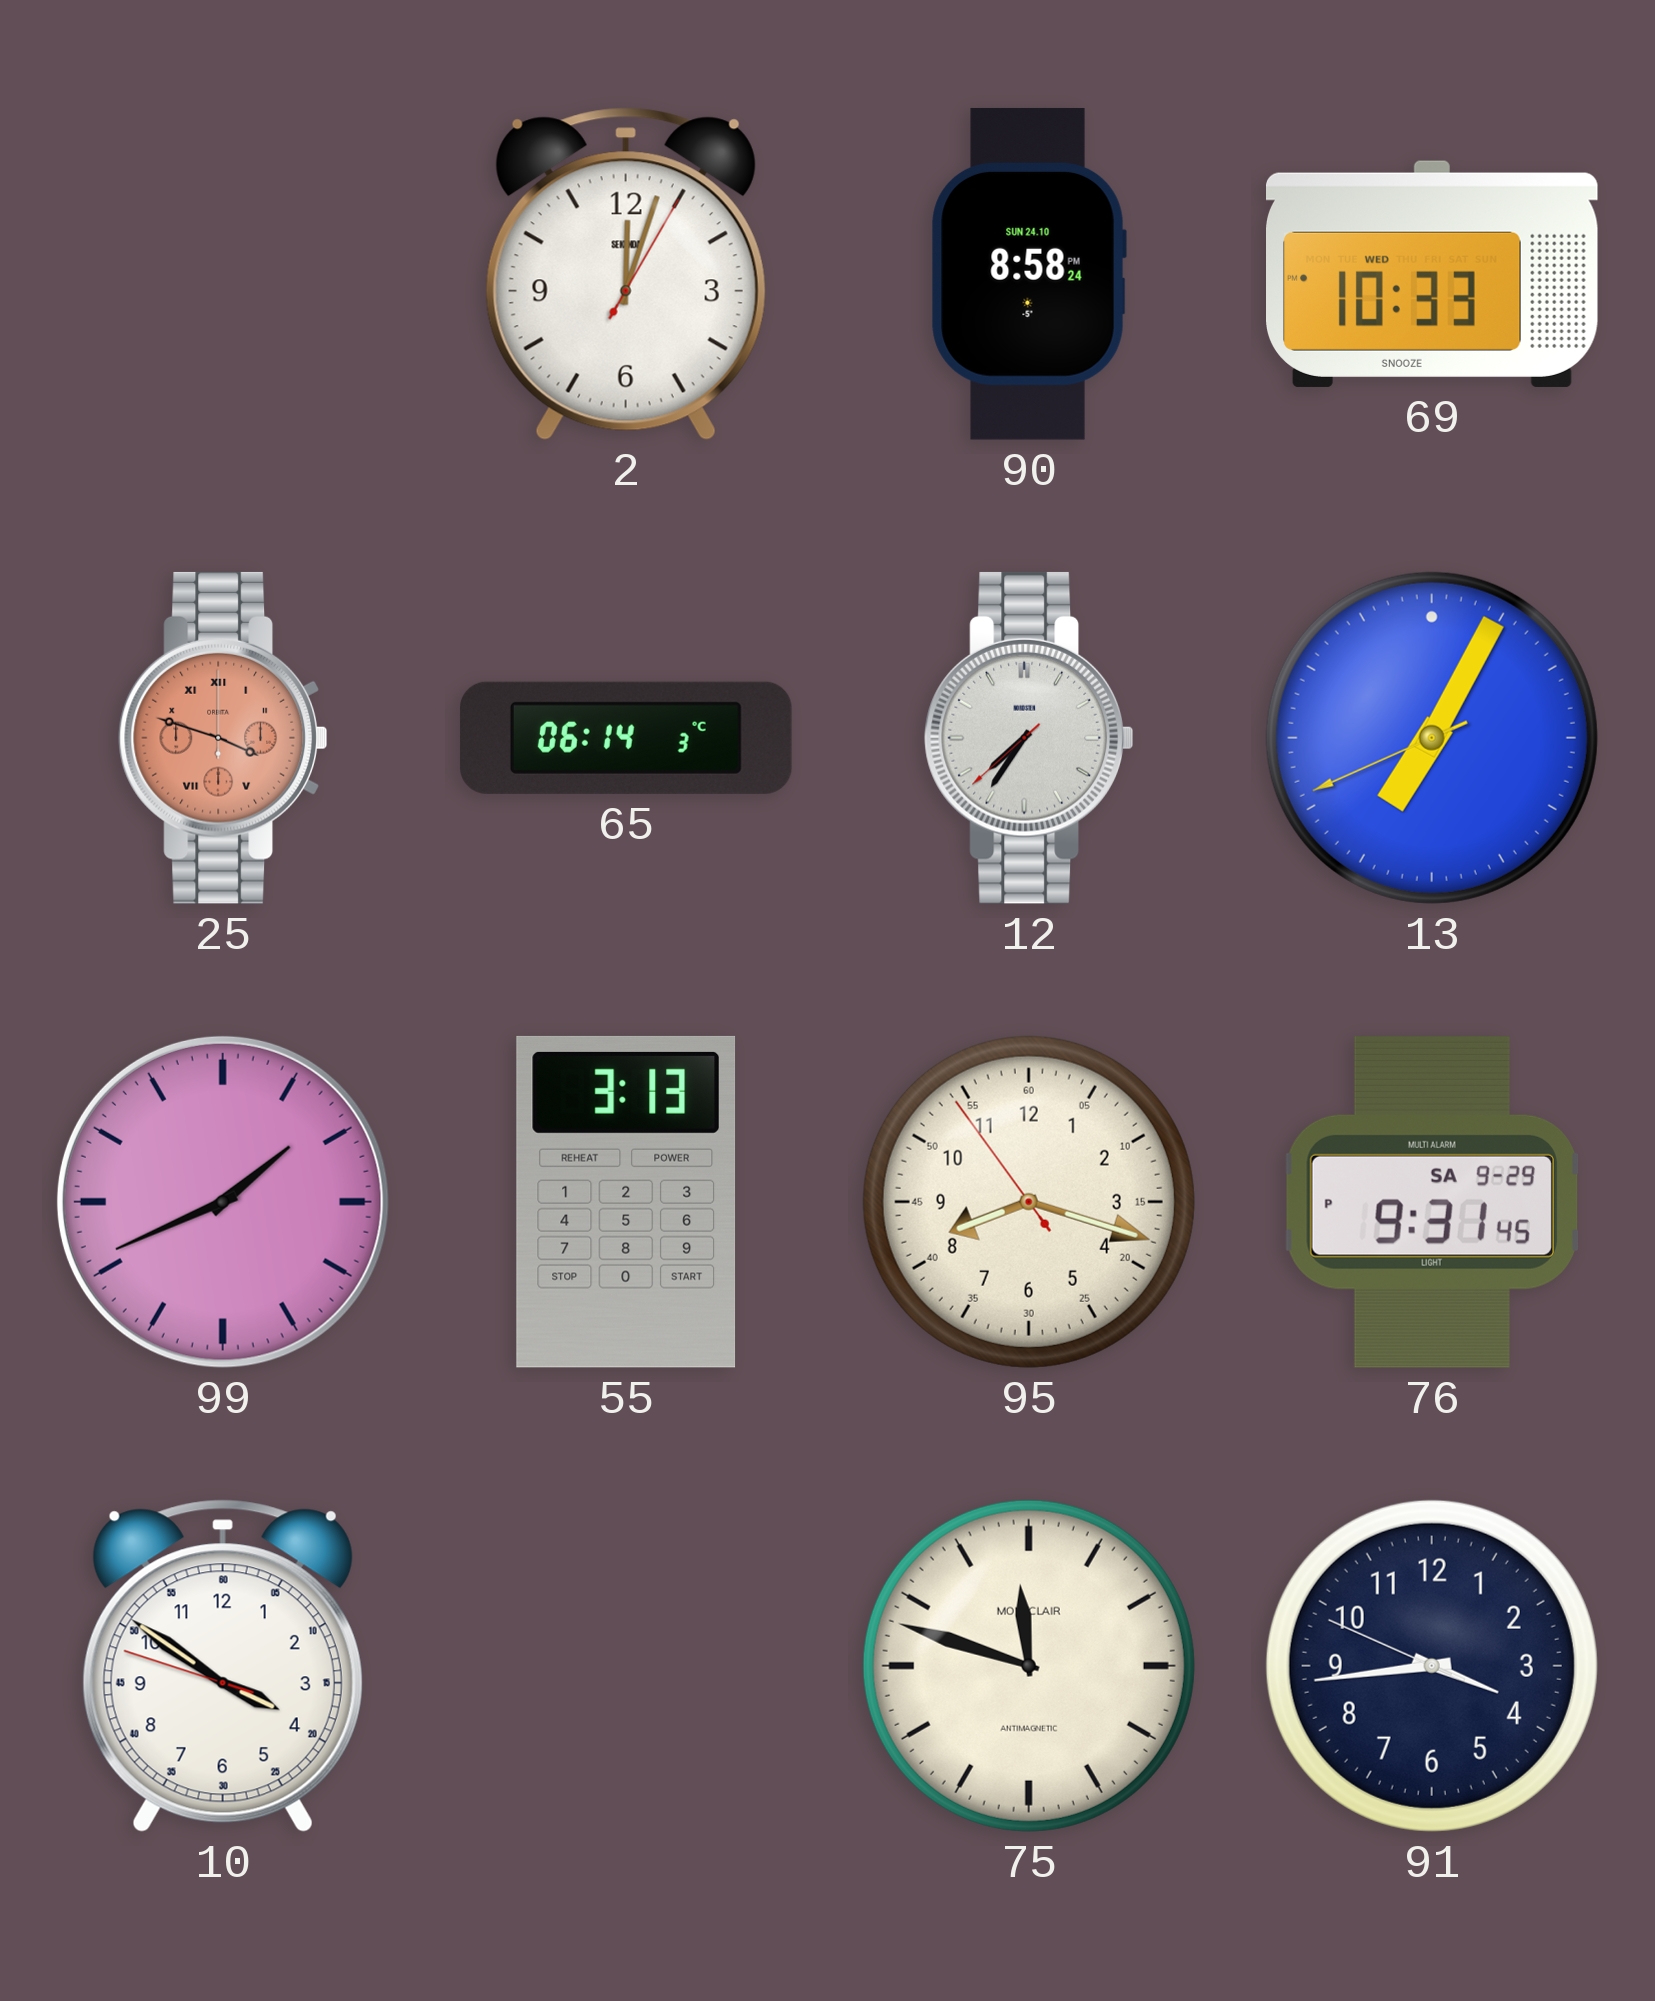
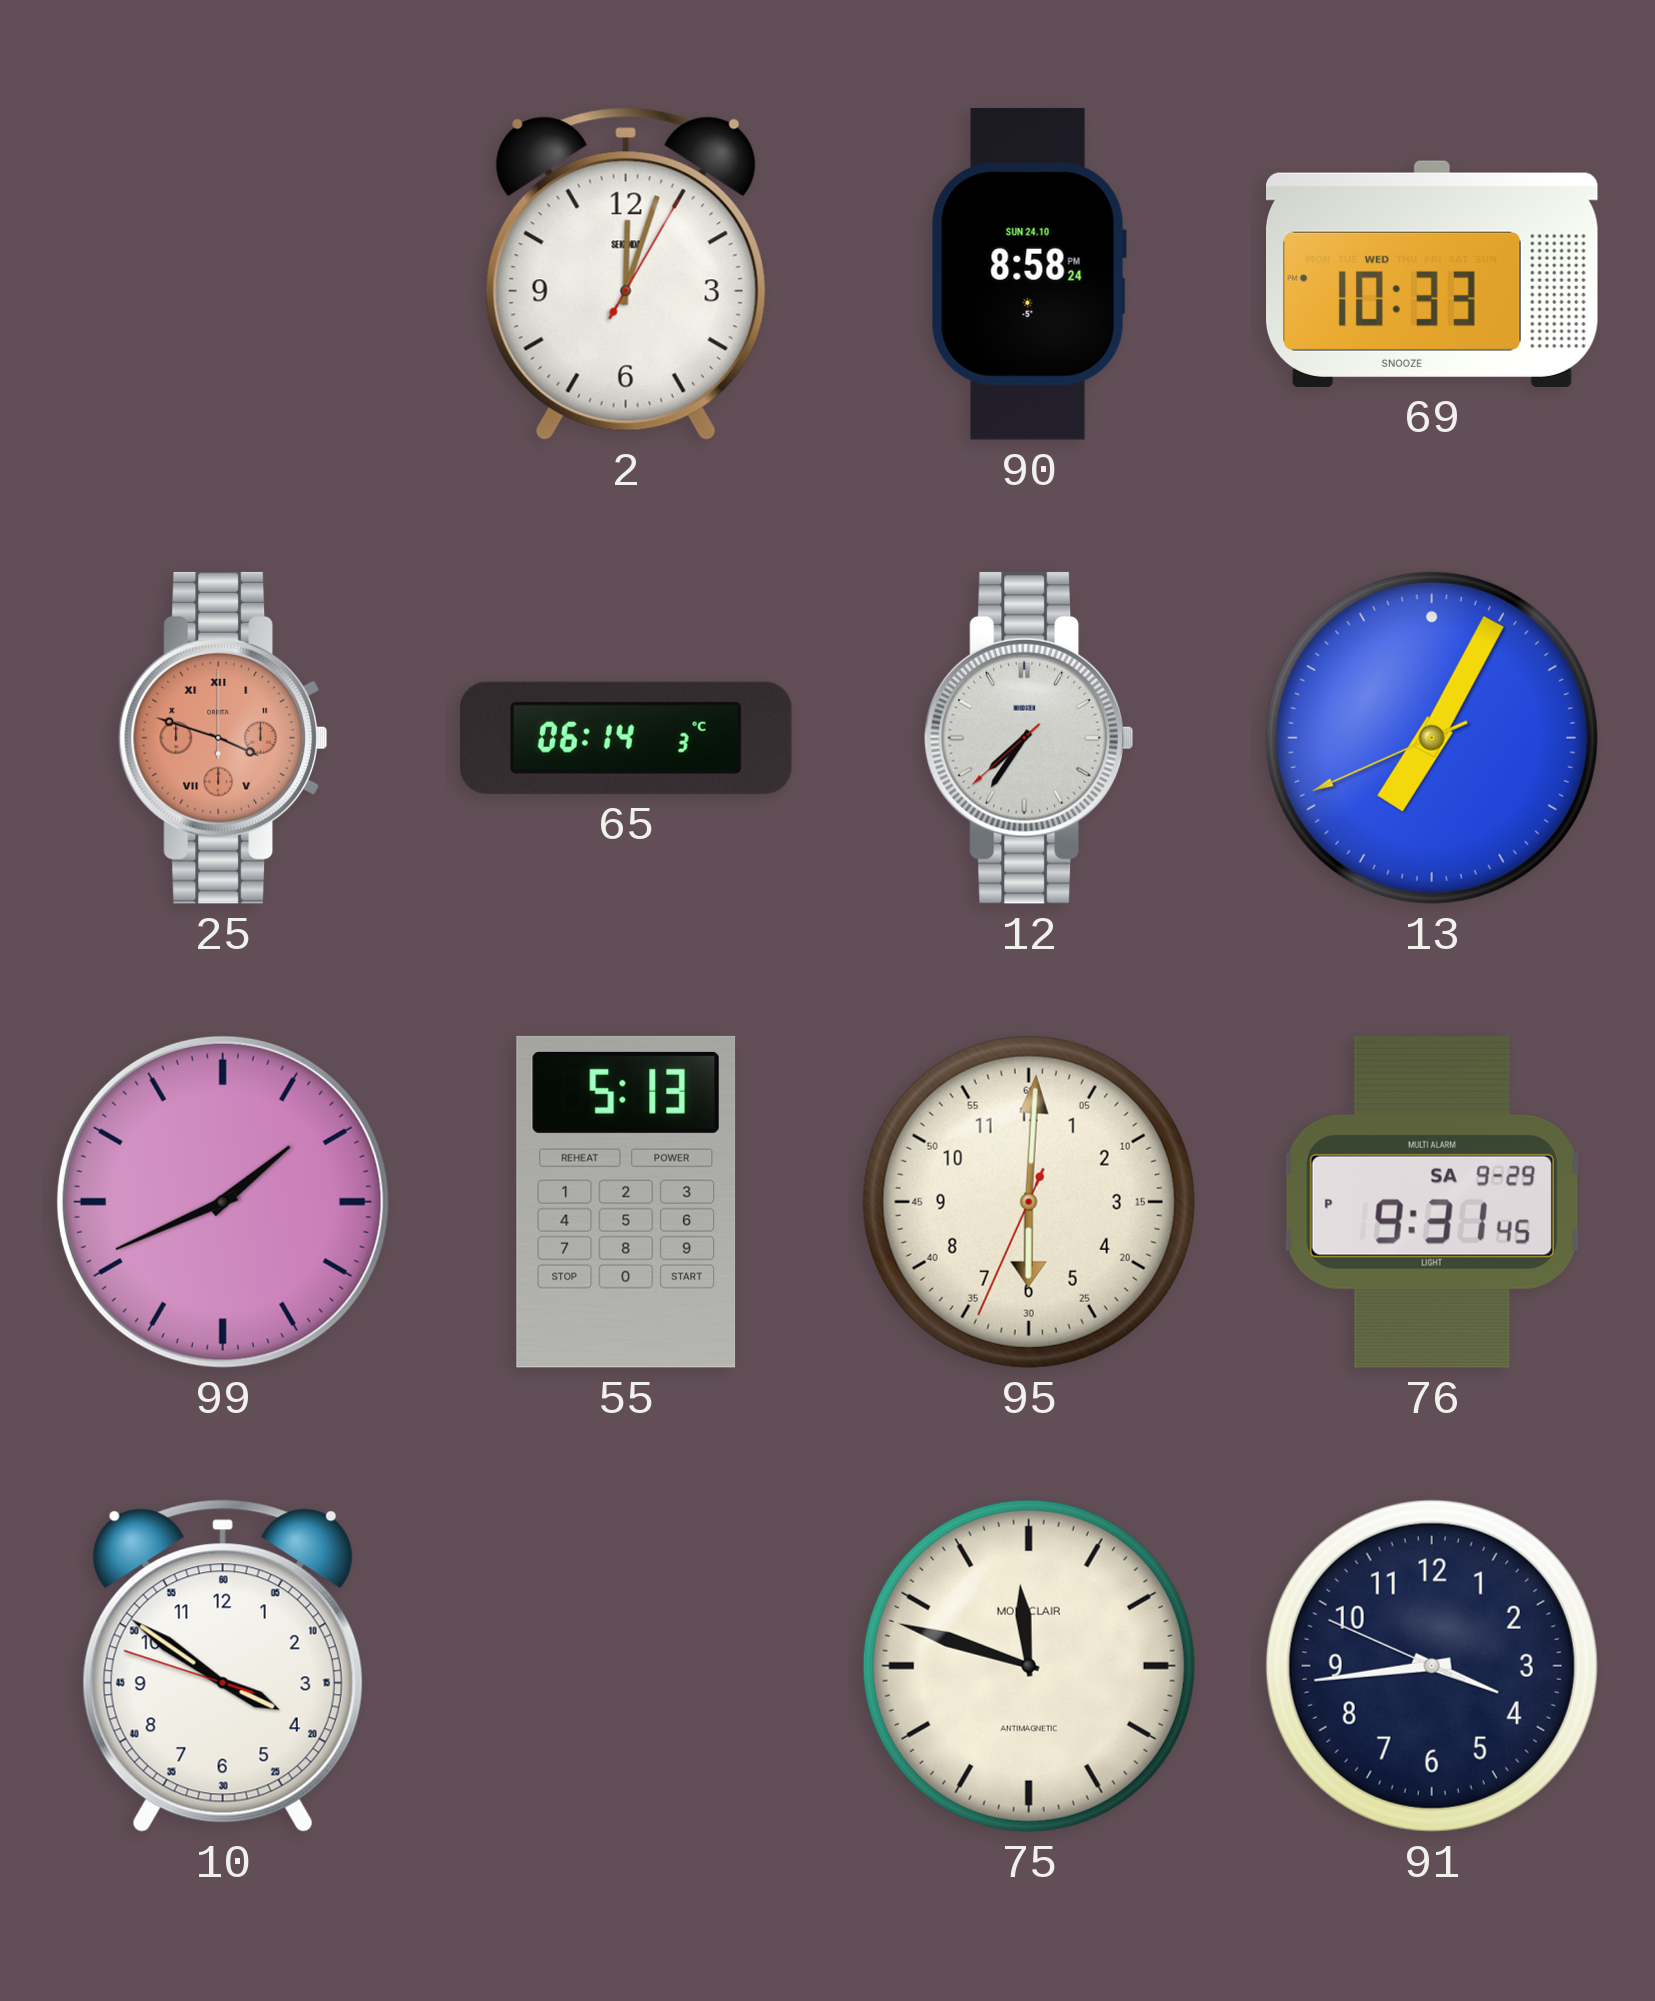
55: 3:13 -> 5:13 (626, 1202)
95: 8:17 -> 6:00 (1029, 1202)
